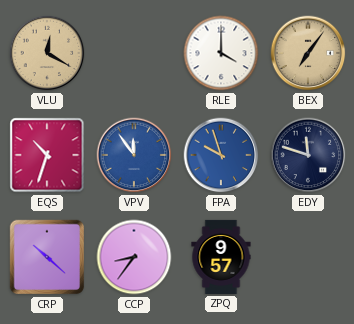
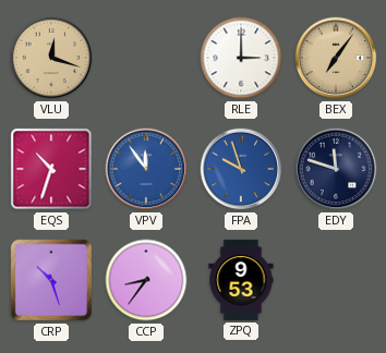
VLU: 12:20 -> 12:18 (51, 58)
RLE: 4:00 -> 3:00 (241, 58)
CRP: 10:22 -> 10:27 (51, 280)
ZPQ: 9:57 -> 9:53 (241, 280)
